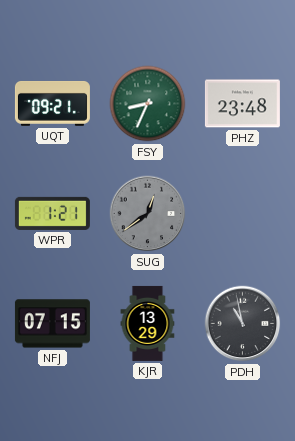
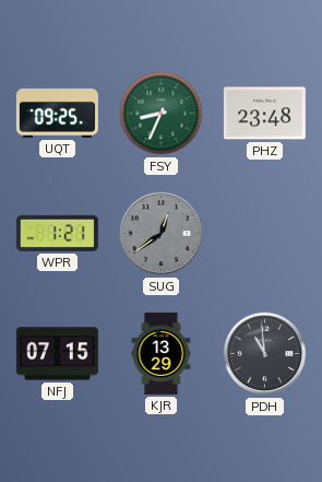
UQT: 09:21 -> 09:25 (57, 113)
PDH: 10:58 -> 10:59 (265, 354)
